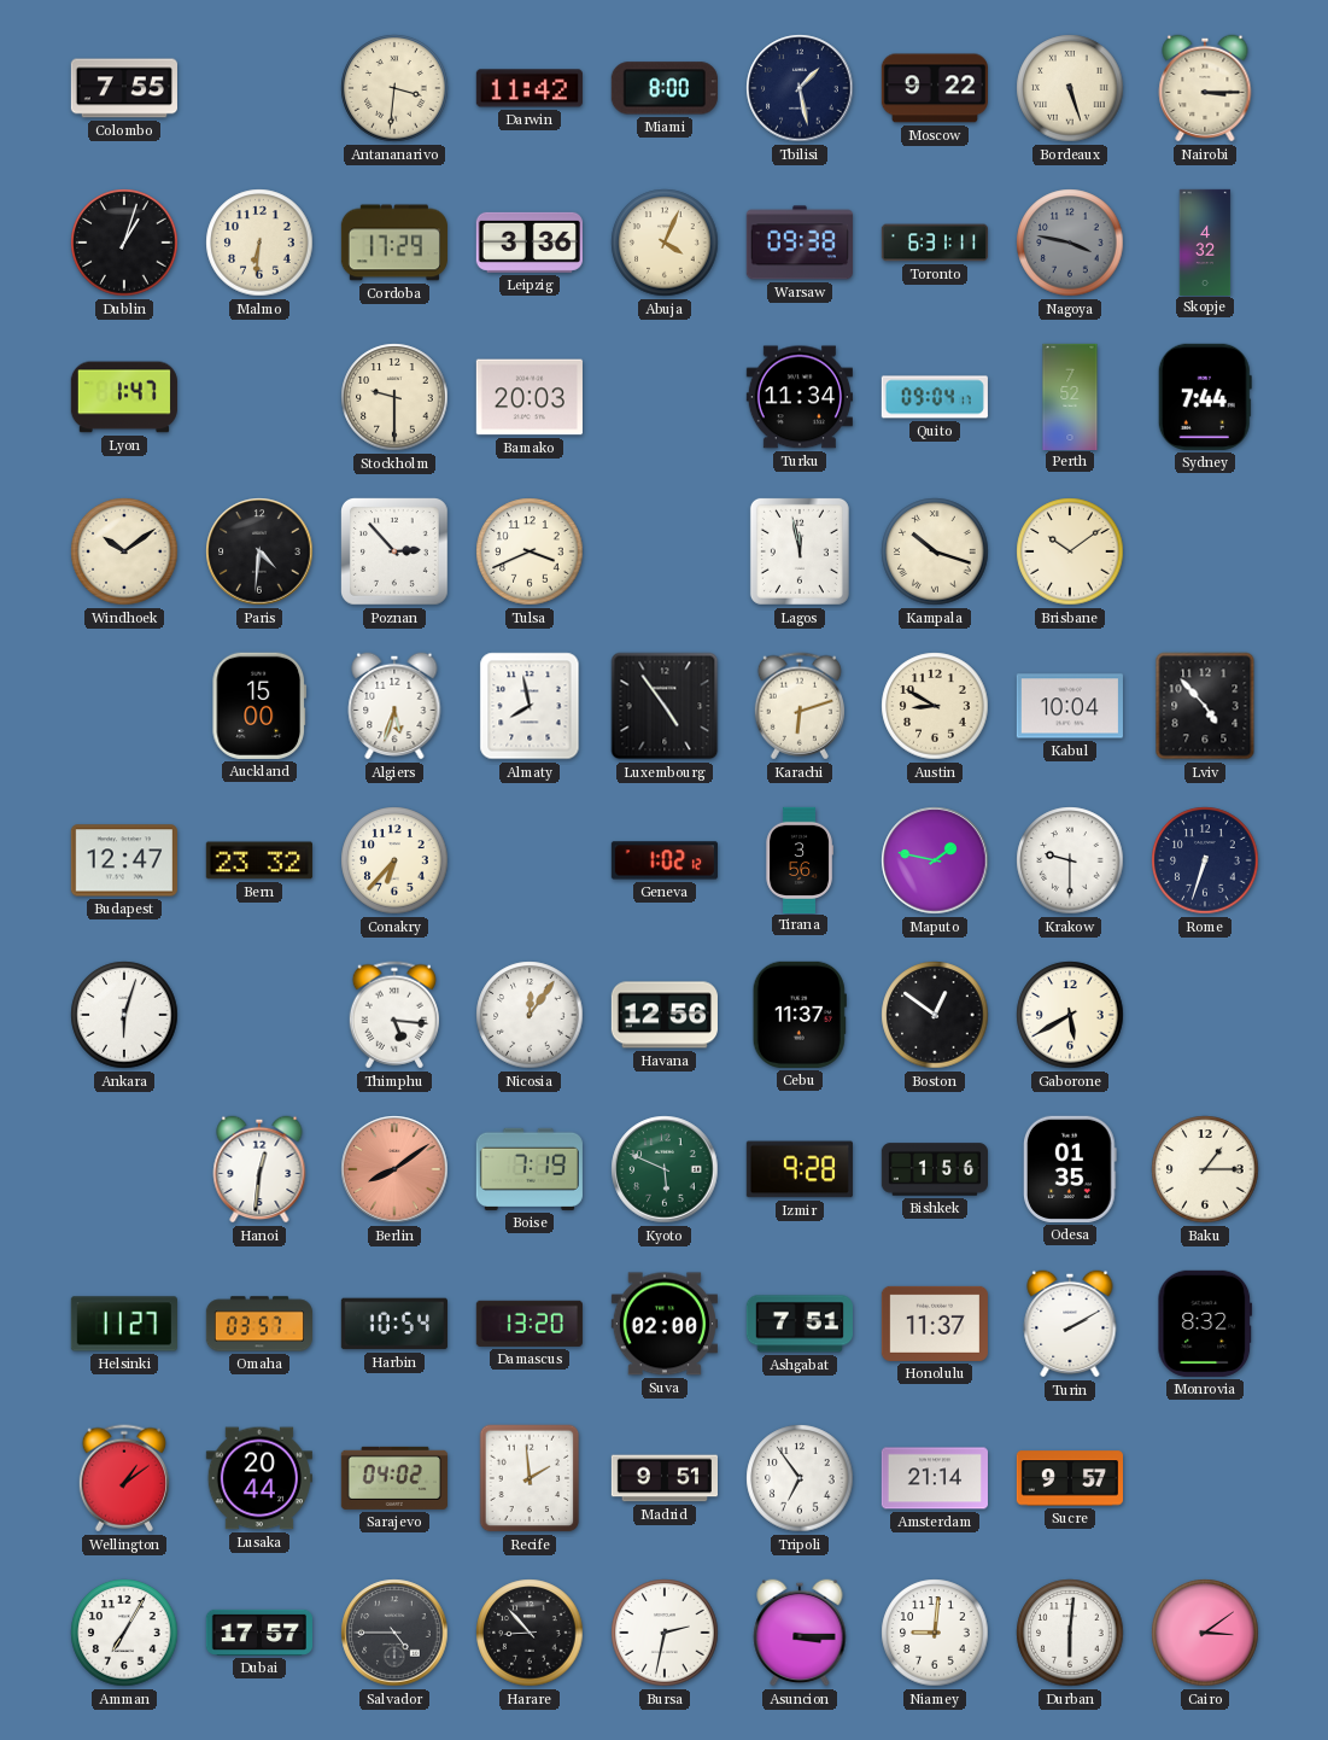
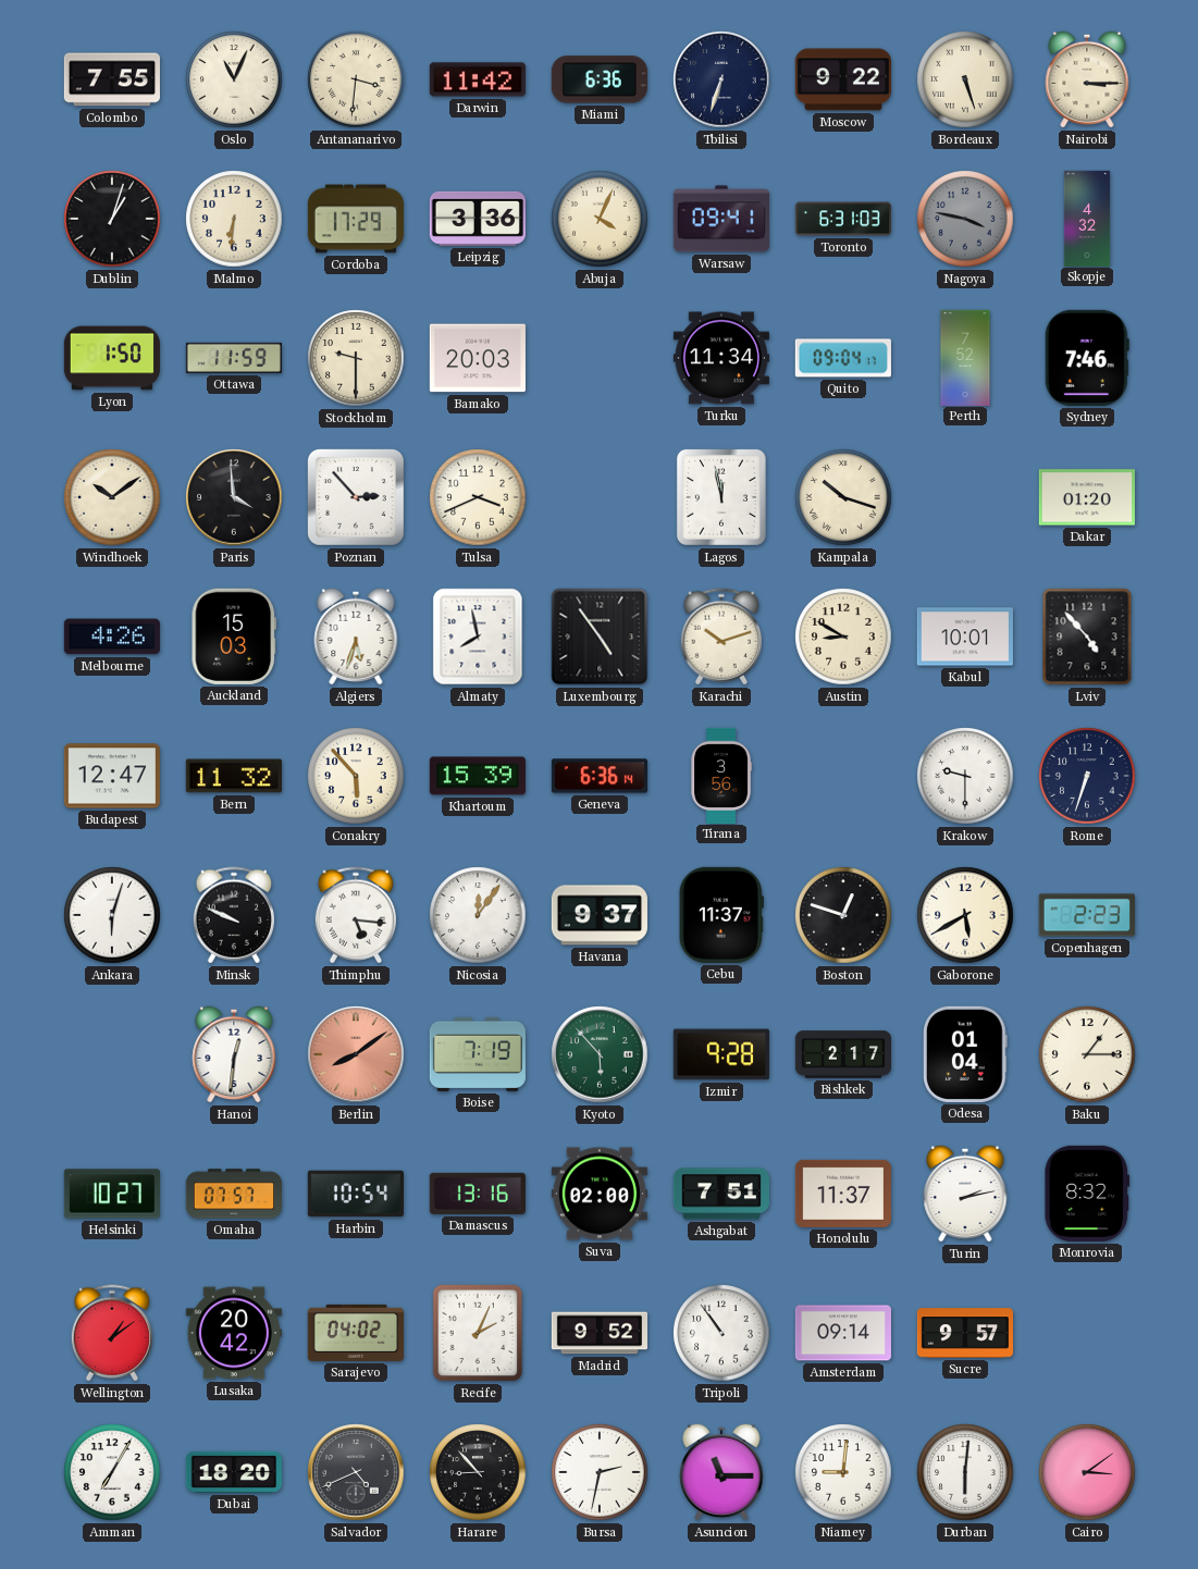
Oslo: none -> 11:04 (234, 79)
Miami: 8:00 -> 6:36 (600, 79)
Tbilisi: 1:28 -> 6:33 (721, 79)
Warsaw: 09:38 -> 09:41 (721, 219)
Toronto: 6:31:11 -> 6:31:03 (842, 219)
Lyon: 1:47 -> 1:50 (112, 358)
Ottawa: none -> 11:59 (234, 358)
Sydney: 7:44 -> 7:46 (1087, 358)
Paris: 4:31 -> 3:59 (234, 497)
Brisbane: 10:09 -> none (1070, 551)
Dakar: none -> 01:20 (1087, 497)
Melbourne: none -> 4:26 (112, 637)
Auckland: 15:00 -> 15:03 (233, 637)
Karachi: 6:12 -> 10:12 (721, 637)
Kabul: 10:04 -> 10:01 (965, 637)
Bern: 23:32 -> 11:32 (234, 776)
Conakry: 6:37 -> 5:53 (356, 776)
Khartoum: none -> 15:39 (478, 776)
Geneva: 1:02 -> 6:36 (600, 776)
Maputo: 1:47 -> none (935, 860)
Minsk: none -> 9:49 (234, 915)
Havana: 12:56 -> 9:37 (600, 915)
Boston: 12:51 -> 12:48 (843, 915)
Copenhagen: none -> 2:23 (1087, 915)
Kyoto: 5:49 -> 5:53 (600, 1054)
Bishkek: 1:56 -> 2:17 (842, 1054)
Odesa: 01:35 -> 01:04 (966, 1054)
Helsinki: 11:27 -> 10:27 (112, 1194)
Omaha: 03:57 -> 07:57 (233, 1194)
Damascus: 13:20 -> 13:16 (478, 1194)
Turin: 2:10 -> 2:13 (965, 1194)
Lusaka: 20:44 -> 20:42 (234, 1333)
Recife: 1:59 -> 2:04 (478, 1333)
Madrid: 9:51 -> 9:52 (598, 1333)
Tripoli: 6:54 -> 10:54 (721, 1333)
Amsterdam: 21:14 -> 09:14 (843, 1333)
Dubai: 17:57 -> 18:20 (233, 1472)
Salvador: 4:45 -> 4:41 (356, 1472)
Asuncion: 3:15 -> 11:15 (721, 1472)
